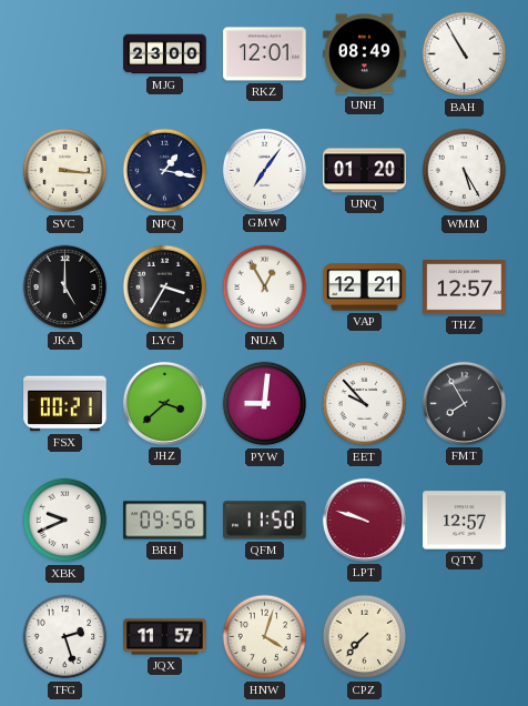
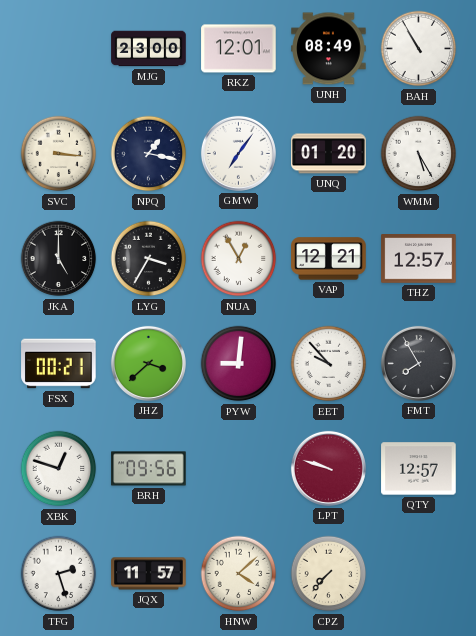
XBK: 9:41 -> 12:48 (59, 469)
QFM: 11:50 -> none (265, 521)
HNW: 4:03 -> 4:08 (239, 574)
